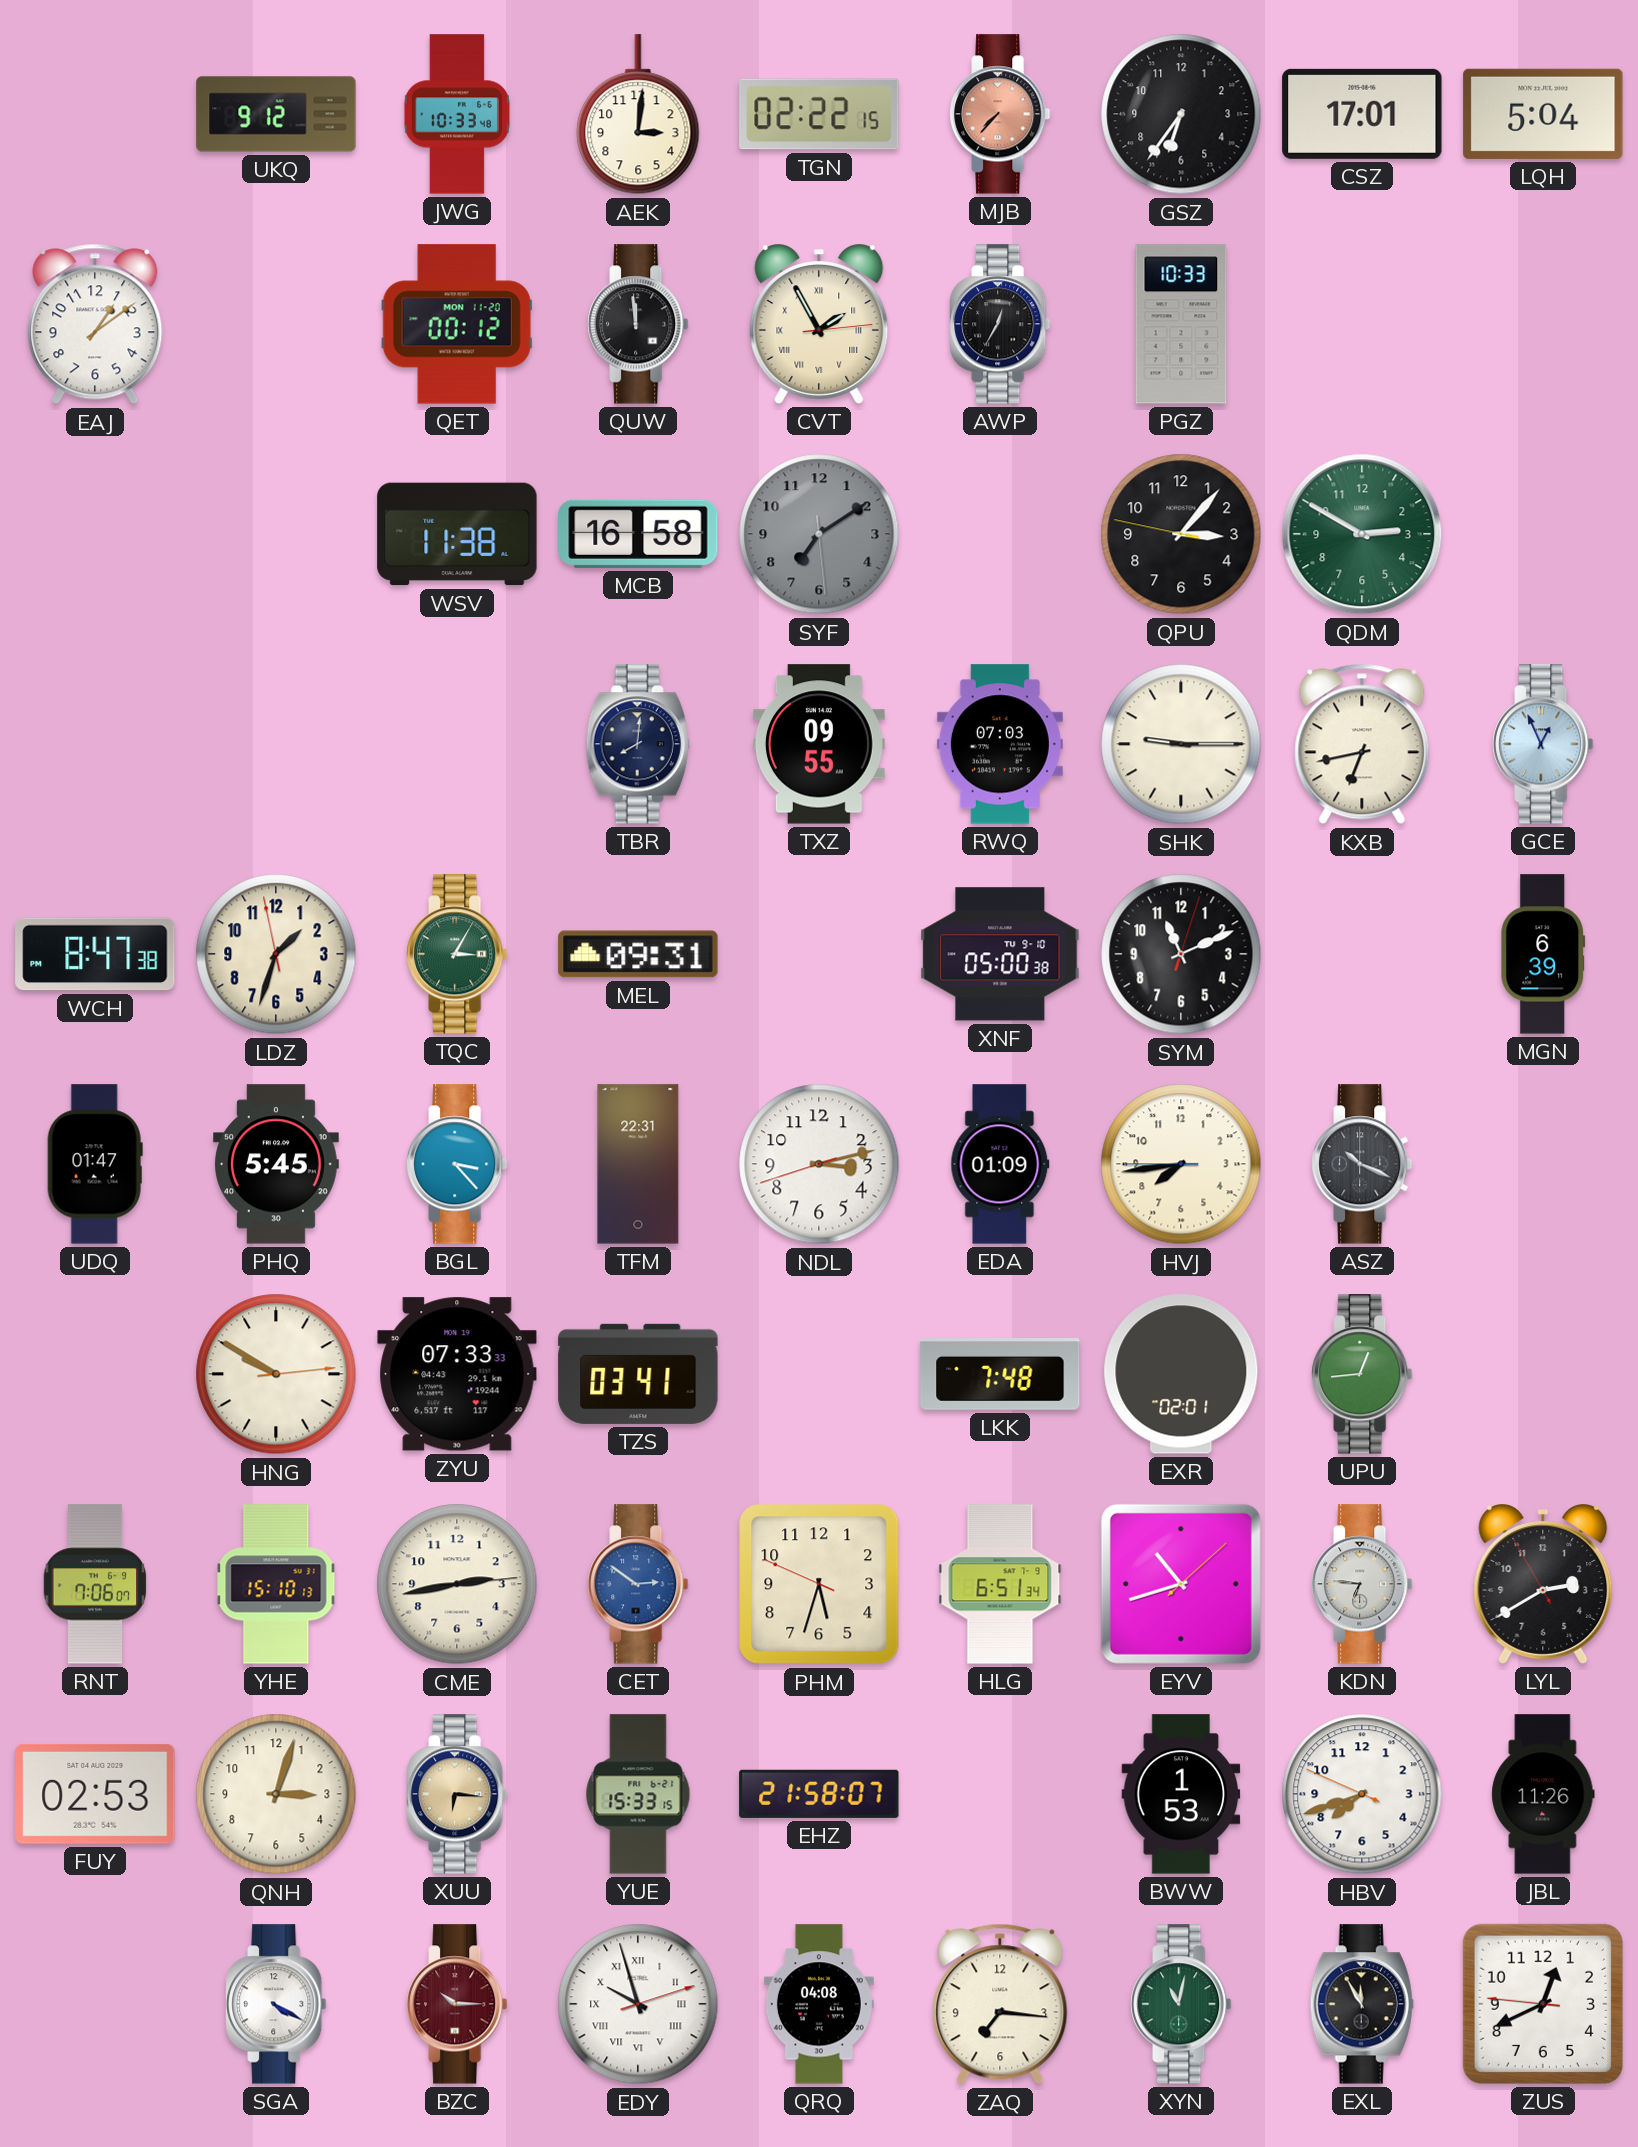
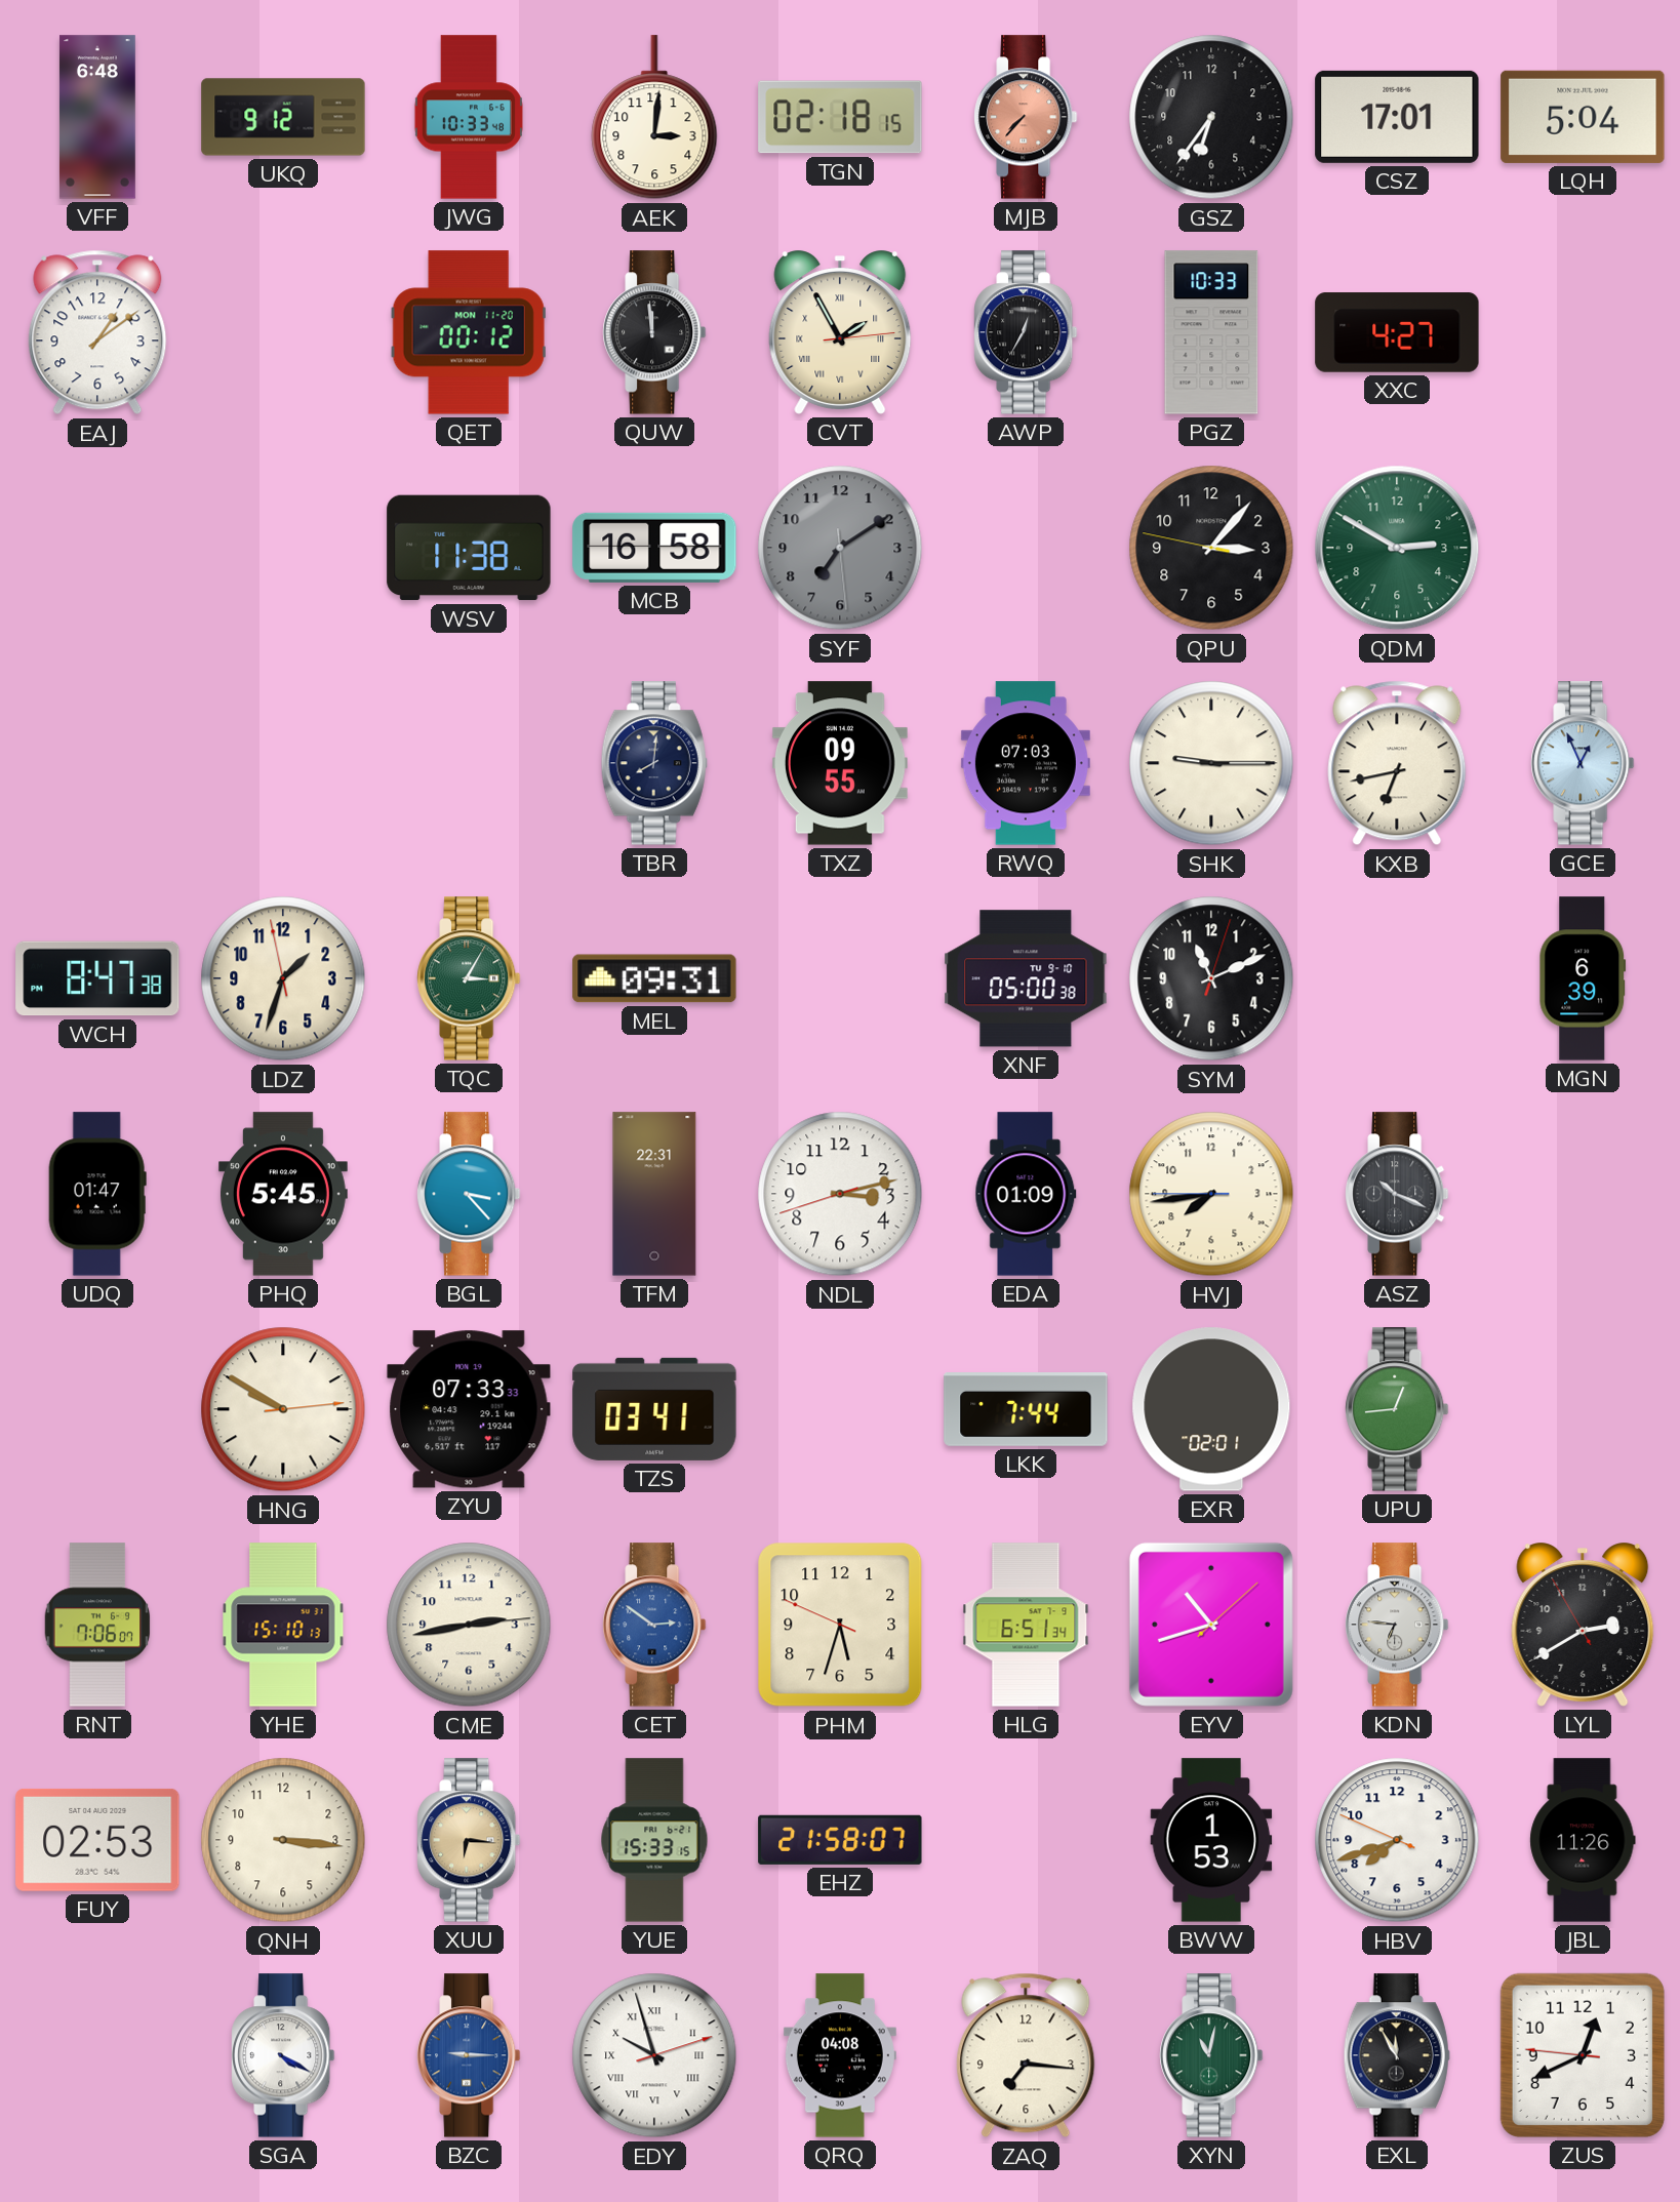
VFF: none -> 6:48 (97, 117)
TGN: 02:22 -> 02:18 (840, 117)
XXC: none -> 4:27 (1397, 332)
LKK: 7:48 -> 7:44 (1026, 1410)
QNH: 3:03 -> 3:16 (283, 1840)
BZC: 10:15 -> 9:15 (469, 2055)
BZC dial: burgundy -> blue (469, 2055)
